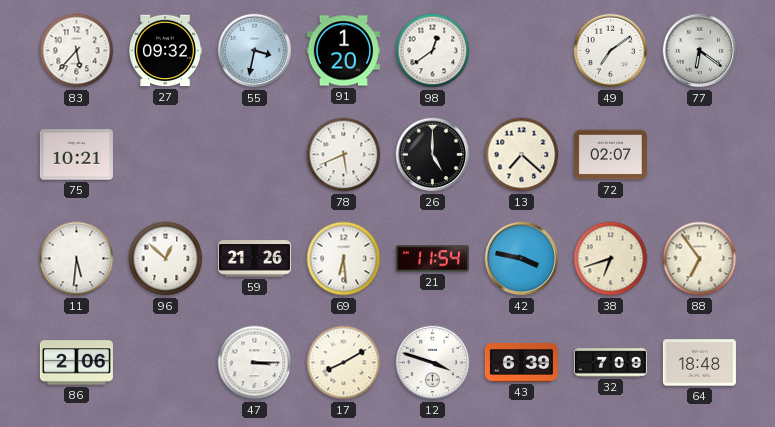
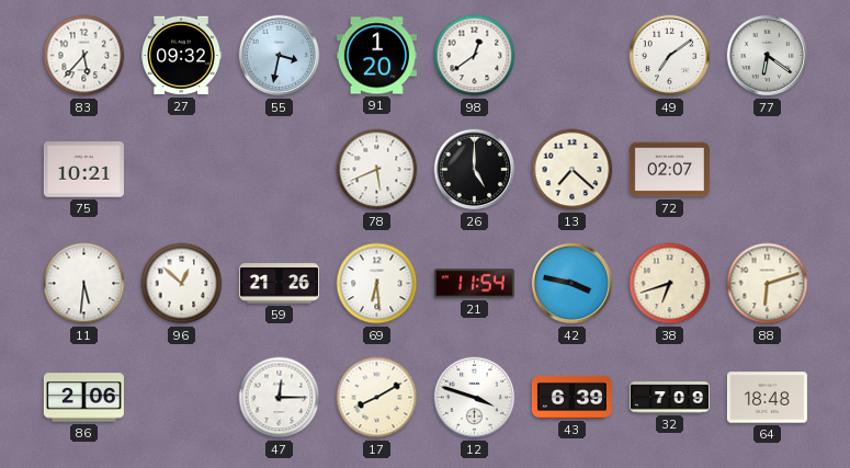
88: 6:54 -> 6:12 (768, 284)
47: 3:15 -> 12:15 (280, 398)
